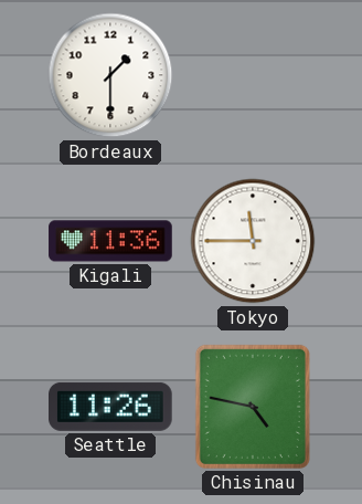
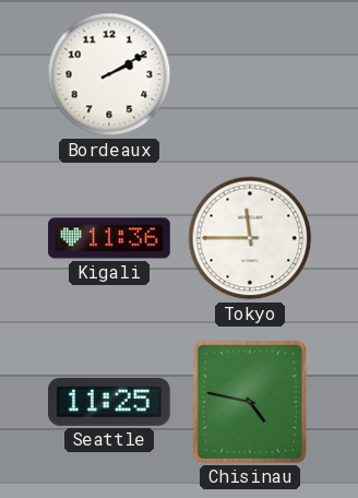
Bordeaux: 1:30 -> 2:10 (109, 74)
Seattle: 11:26 -> 11:25 (110, 402)
